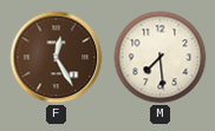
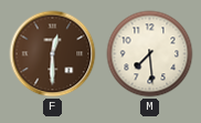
F: 12:25 -> 12:30 (53, 54)
